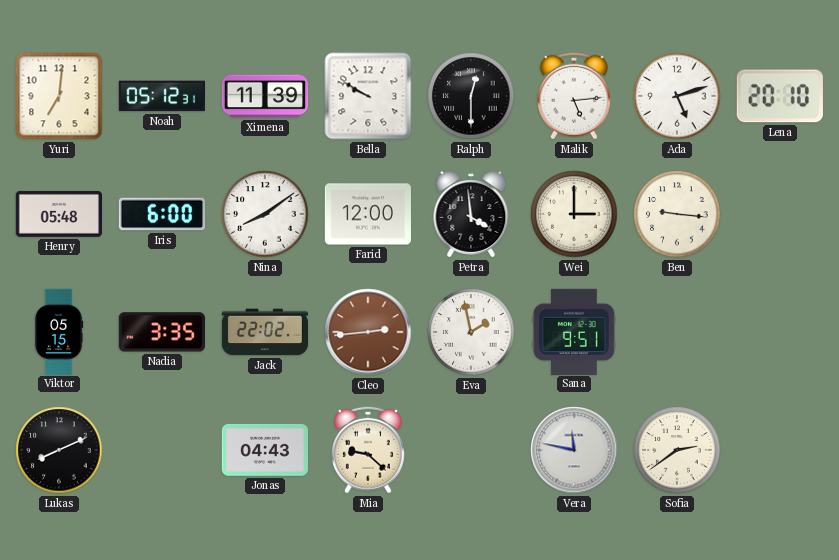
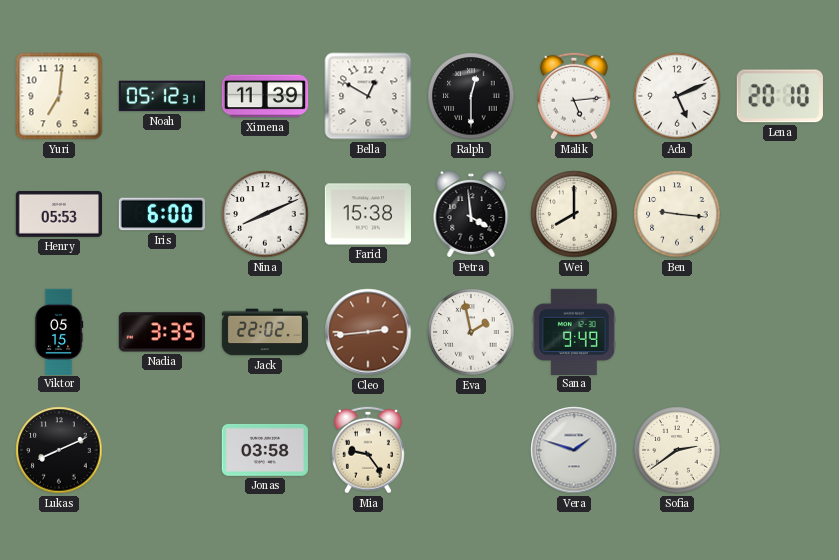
Bella: 9:50 -> 12:50 (368, 96)
Ada: 5:12 -> 5:11 (677, 96)
Henry: 05:48 -> 05:53 (58, 214)
Nina: 8:09 -> 8:11 (265, 214)
Farid: 12:00 -> 15:38 (368, 214)
Wei: 3:00 -> 8:00 (574, 214)
Sana: 9:51 -> 9:49 (574, 331)
Jonas: 04:43 -> 03:58 (264, 450)
Mia: 9:22 -> 9:24 (368, 450)
Vera: 11:47 -> 1:48 (574, 450)
